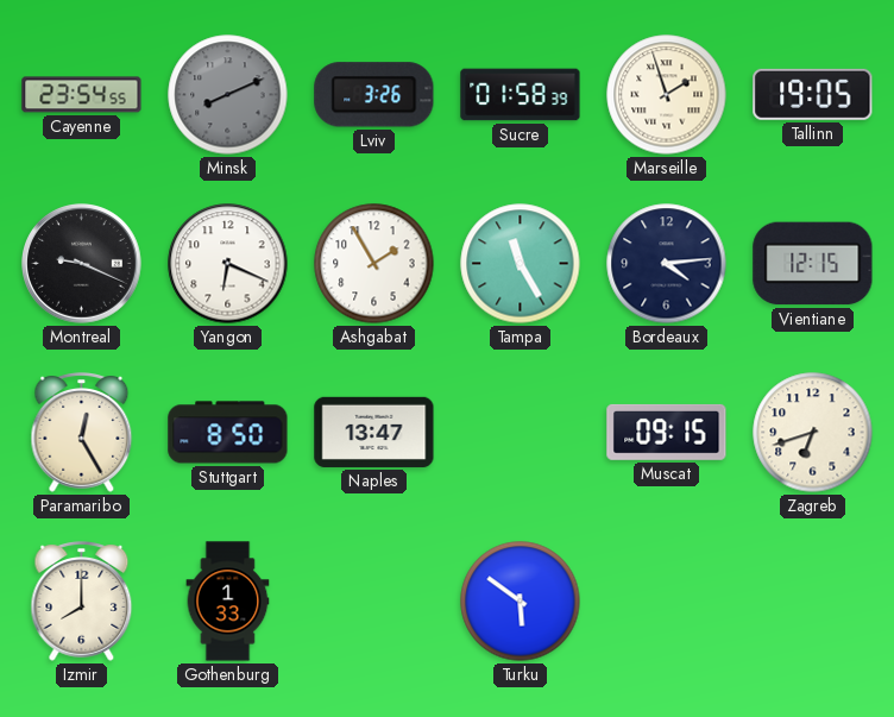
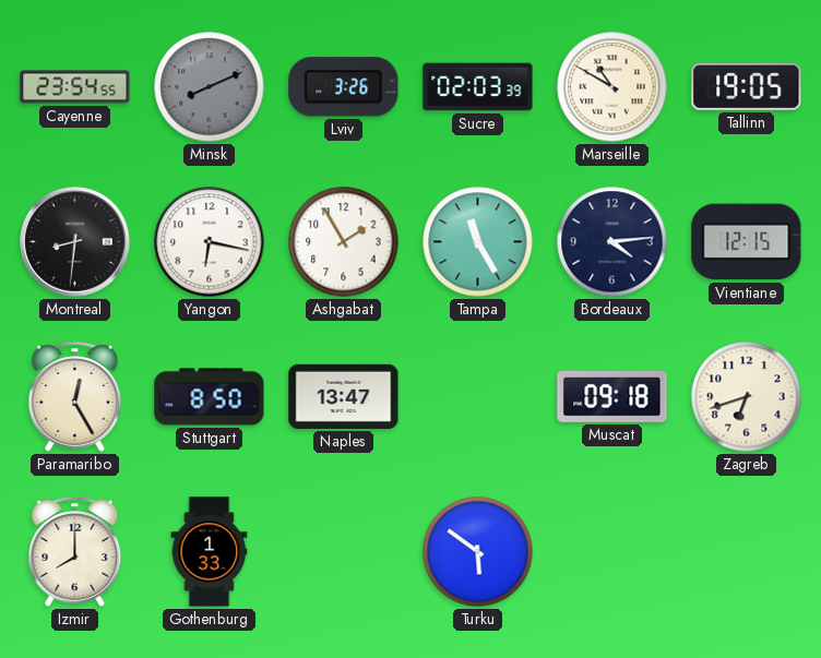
Sucre: 01:58 -> 02:03 (478, 87)
Marseille: 1:57 -> 10:50 (612, 87)
Montreal: 9:19 -> 8:31 (75, 242)
Yangon: 6:19 -> 6:17 (210, 242)
Muscat: 09:15 -> 09:18 (612, 396)
